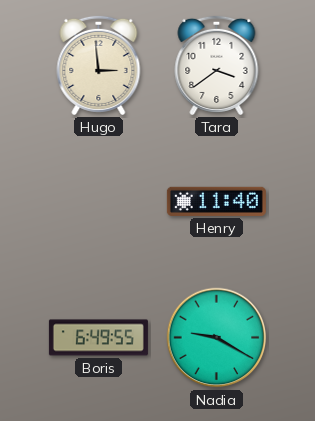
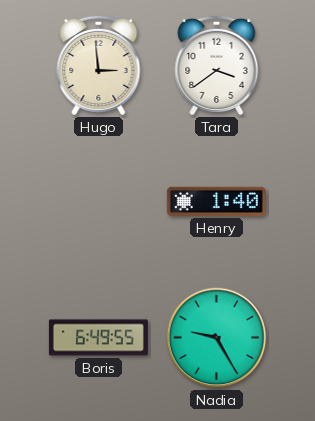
Henry: 11:40 -> 1:40 (216, 201)
Nadia: 9:20 -> 9:25 (217, 338)
